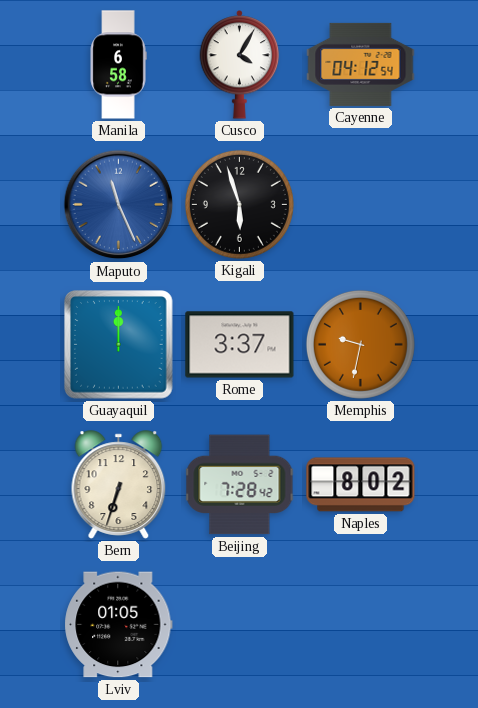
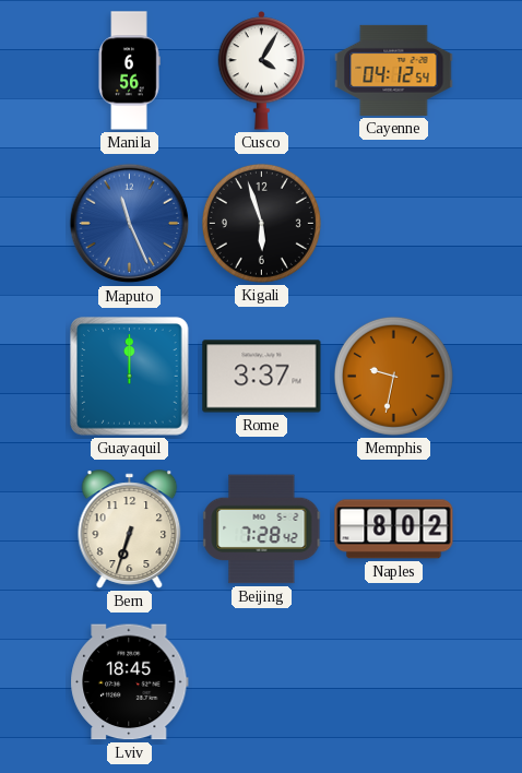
Manila: 6:58 -> 6:56 (129, 71)
Lviv: 01:05 -> 18:45 (130, 682)
